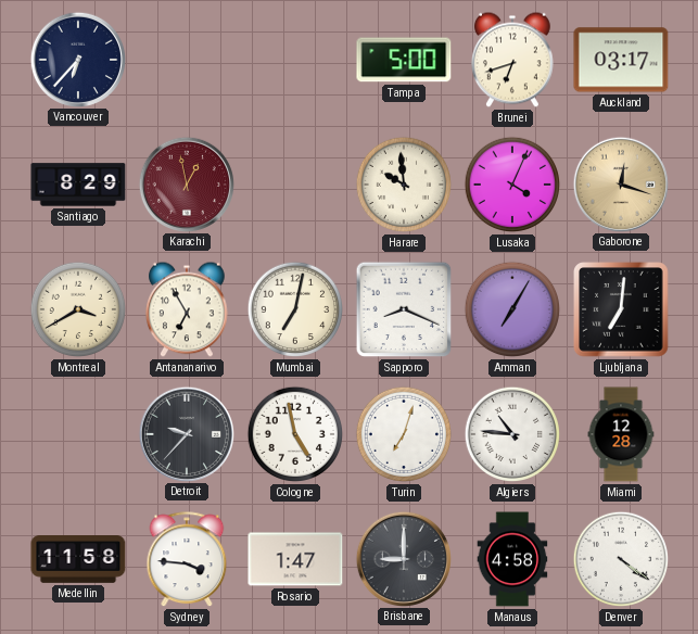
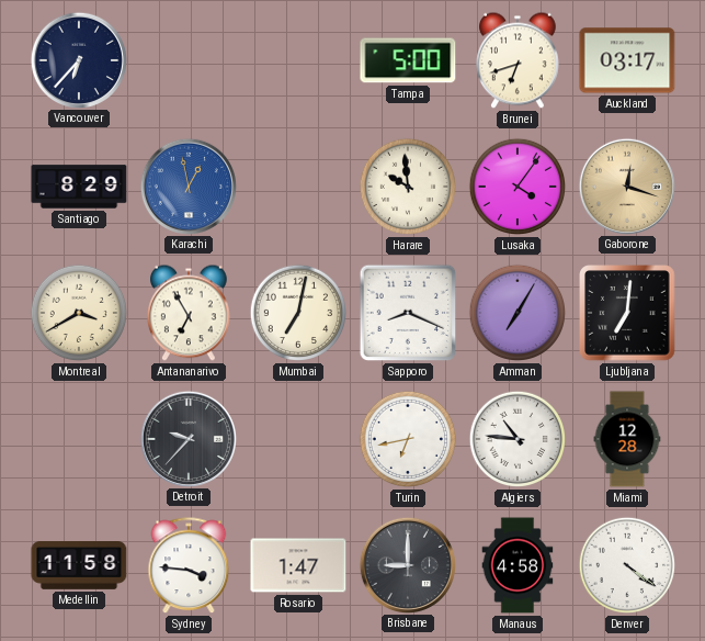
Karachi dial: burgundy -> blue (187, 185)
Lusaka: 4:04 -> 4:06 (518, 187)
Cologne: 4:58 -> none (295, 434)
Turin: 7:03 -> 6:43 (408, 439)
